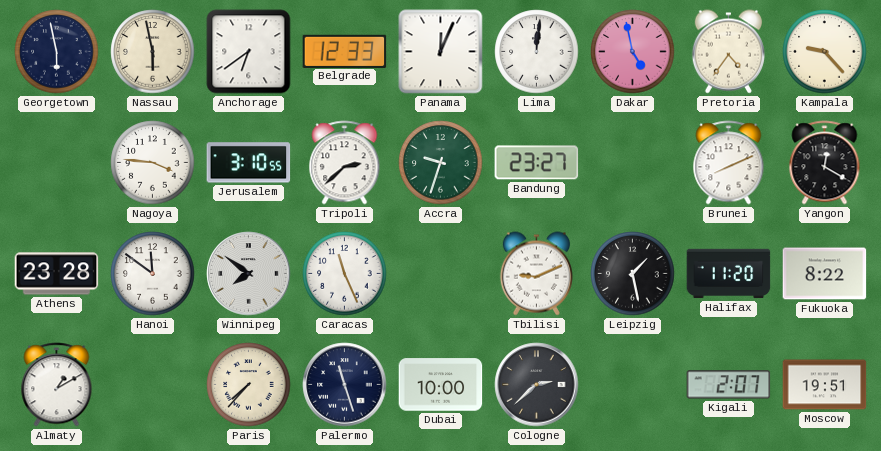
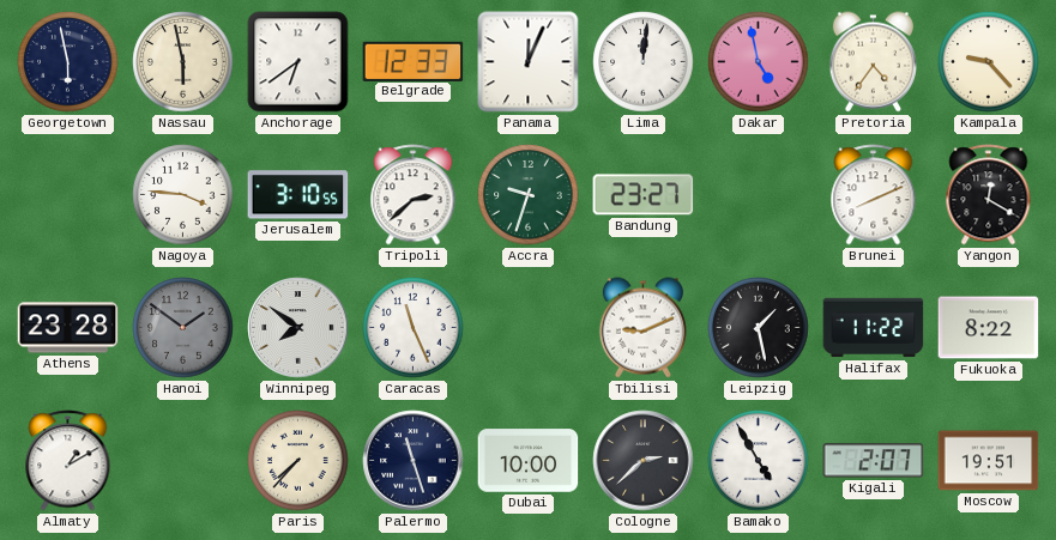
Hanoi: 11:51 -> 1:51 (183, 328)
Hanoi dial: white -> grey (183, 328)
Halifax: 11:20 -> 11:22 (874, 328)
Bamako: none -> 4:55 (759, 461)
